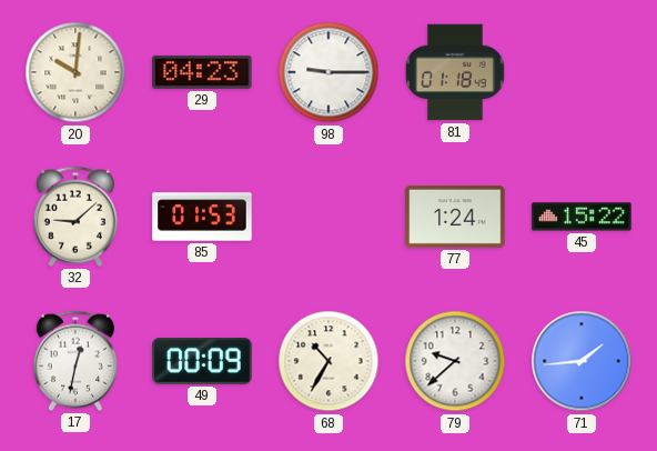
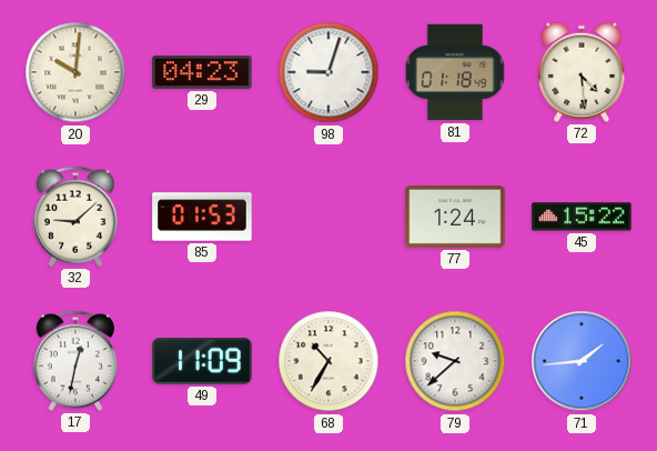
98: 9:15 -> 9:03 (328, 72)
72: none -> 4:29 (582, 72)
49: 00:09 -> 11:09 (202, 362)
